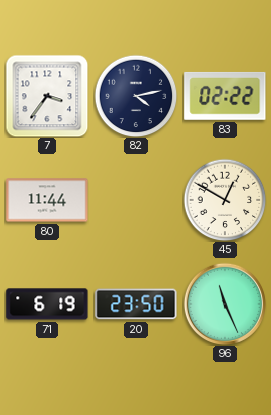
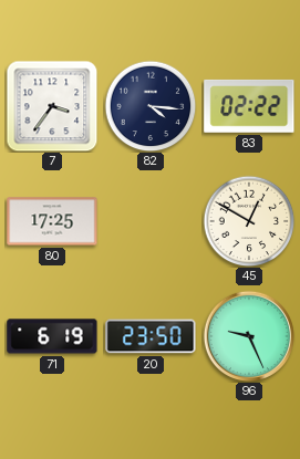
82: 4:13 -> 4:16 (151, 106)
80: 11:44 -> 17:25 (52, 221)
96: 11:26 -> 9:26 (248, 335)
